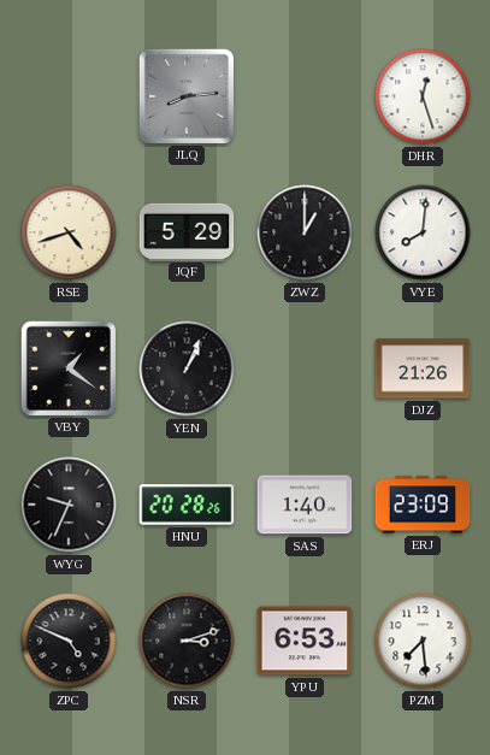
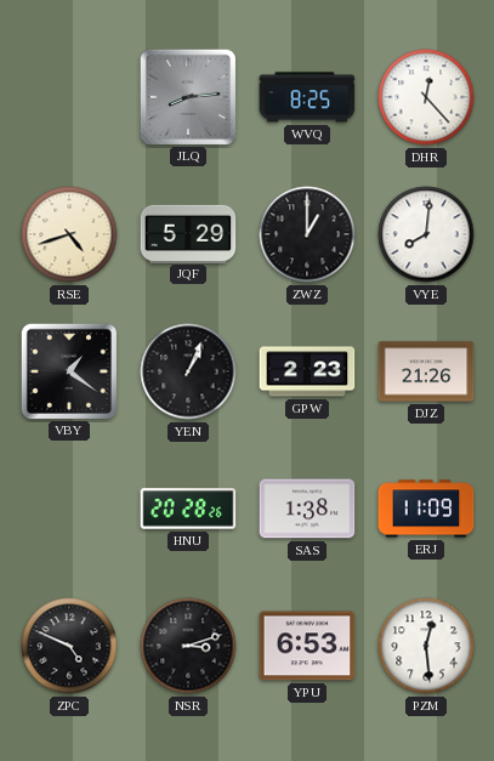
WVQ: none -> 8:25 (307, 97)
DHR: 12:27 -> 12:23 (426, 97)
GPW: none -> 2:23 (307, 371)
WYG: 9:34 -> none (69, 505)
SAS: 1:40 -> 1:38 (307, 509)
ERJ: 23:09 -> 11:09 (426, 509)
PZM: 7:29 -> 12:29 (426, 646)
